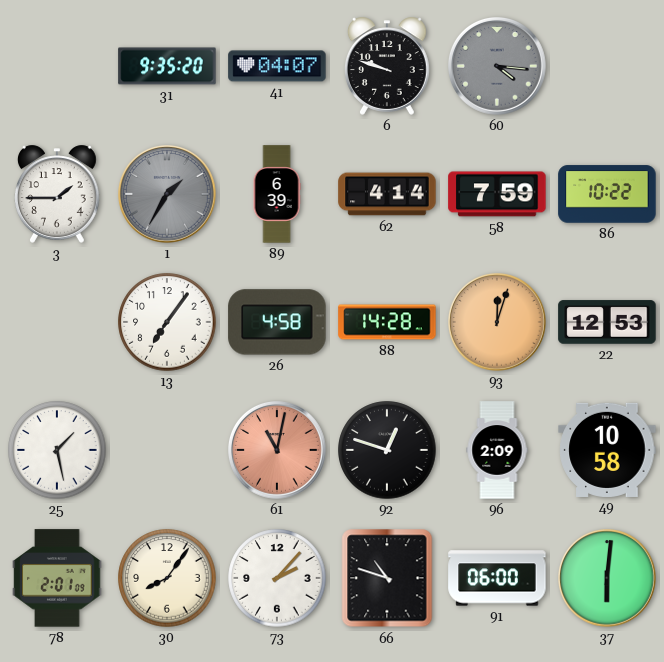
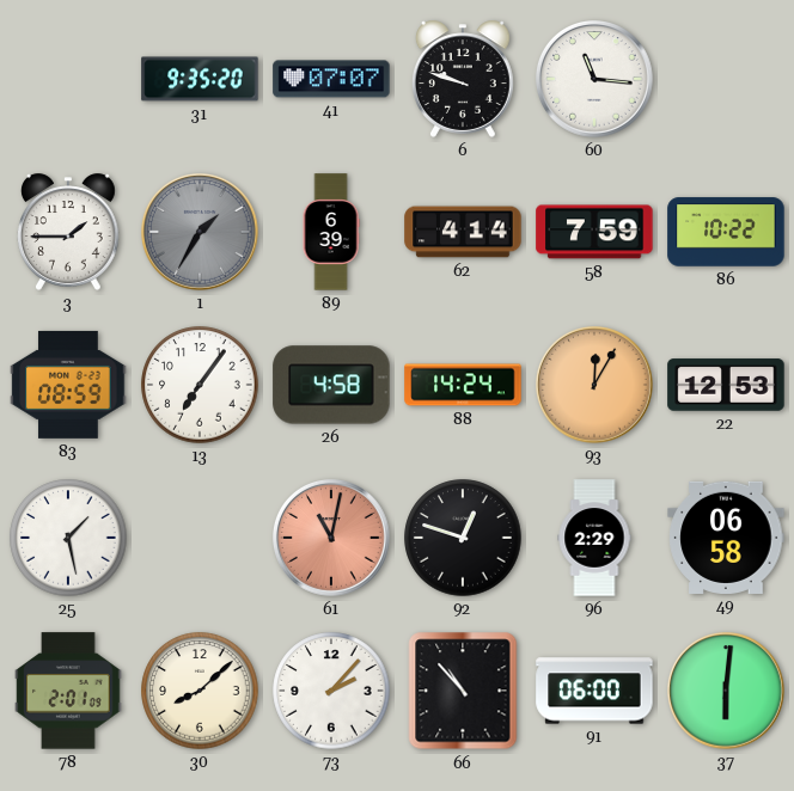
41: 04:07 -> 07:07 (331, 79)
60: 4:16 -> 11:16 (595, 80)
60 dial: grey -> white (595, 80)
83: none -> 08:59 (68, 385)
88: 14:28 -> 14:24 (463, 385)
93: 12:03 -> 12:05 (595, 386)
96: 2:09 -> 2:29 (594, 538)
49: 10:58 -> 06:58 (726, 538)
30: 8:06 -> 8:08 (200, 691)
66: 10:48 -> 10:53 (463, 691)
